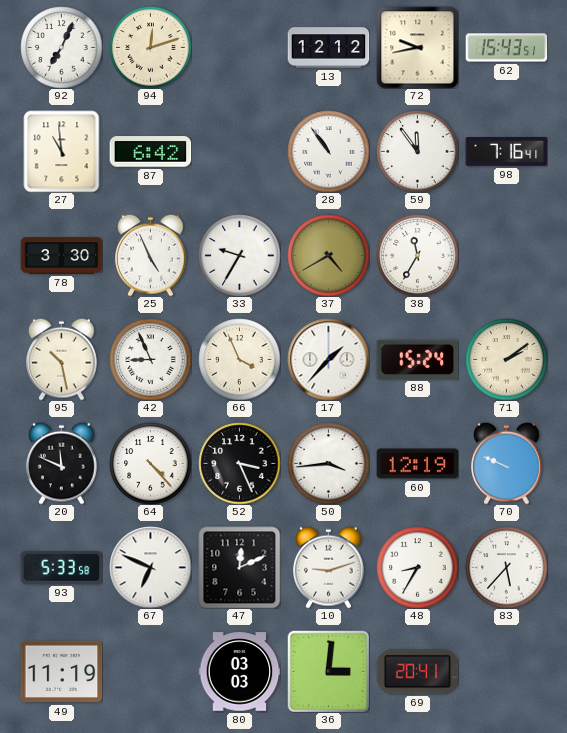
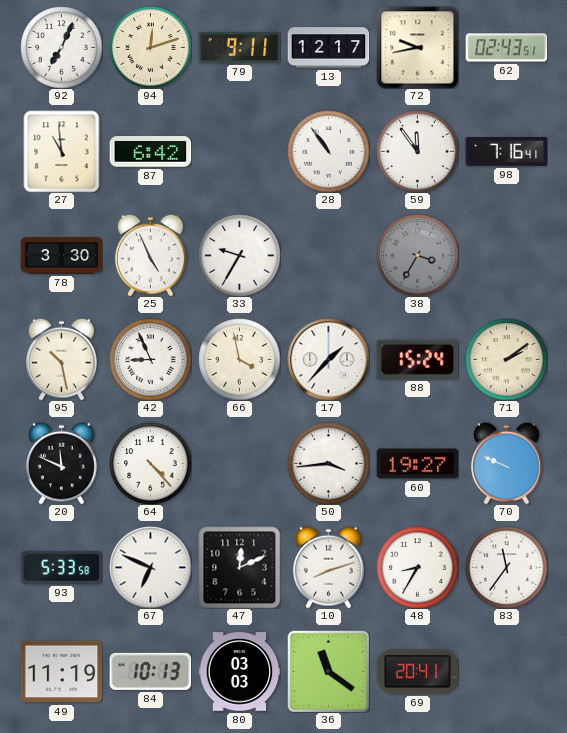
79: none -> 9:11 (239, 48)
13: 12:12 -> 12:17 (328, 48)
62: 15:43 -> 02:43 (506, 48)
37: 4:40 -> none (328, 255)
38: 11:35 -> 3:35 (417, 255)
38 dial: white -> grey (417, 255)
66: 3:56 -> 3:58 (239, 359)
52: 3:26 -> none (239, 463)
60: 12:19 -> 19:27 (417, 464)
10: 9:12 -> 8:12 (329, 567)
83: 5:37 -> 11:36 (506, 567)
84: none -> 10:13 (150, 671)
36: 3:01 -> 11:21 (328, 671)
